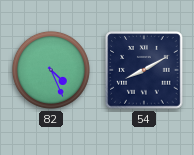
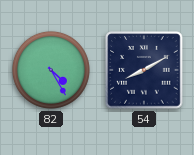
82: 4:26 -> 4:25 (51, 70)
